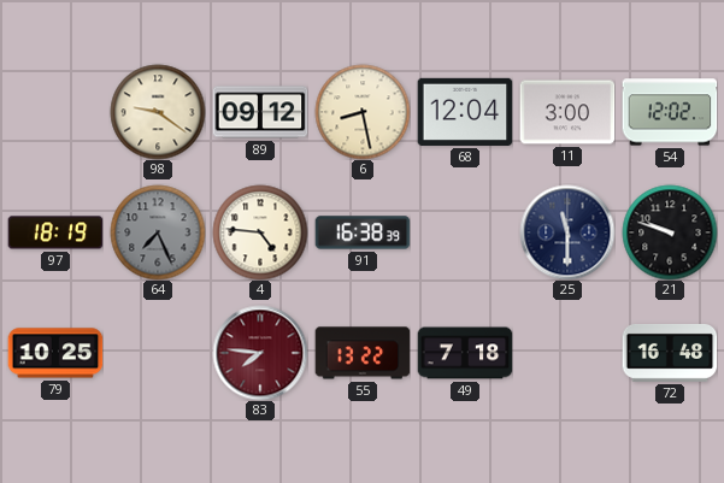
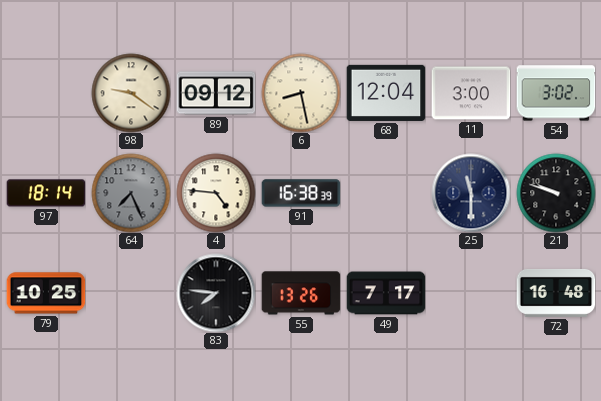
54: 12:02 -> 3:02 (556, 93)
97: 18:19 -> 18:14 (46, 193)
83 dial: burgundy -> black (216, 293)
55: 13:22 -> 13:26 (301, 293)
49: 7:18 -> 7:17 (386, 293)
